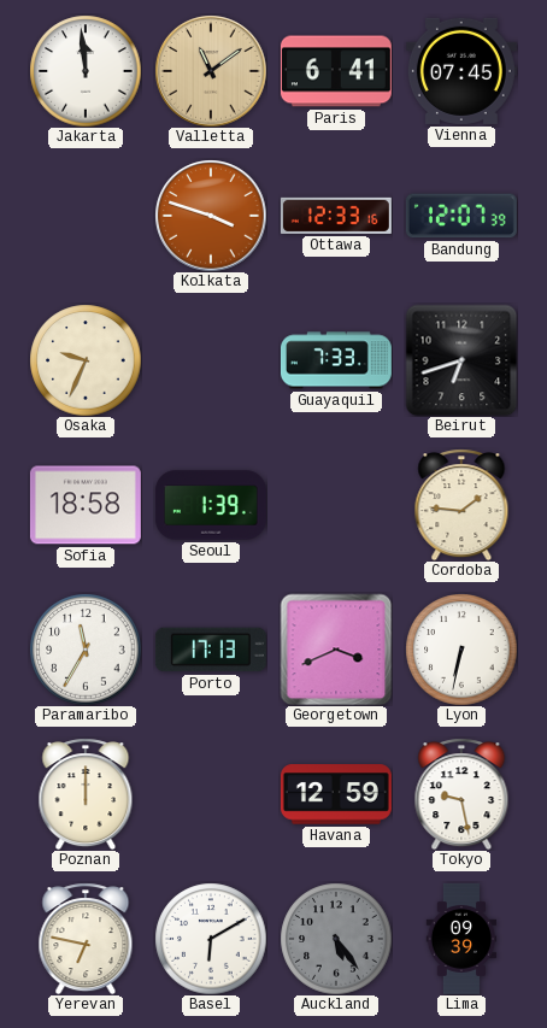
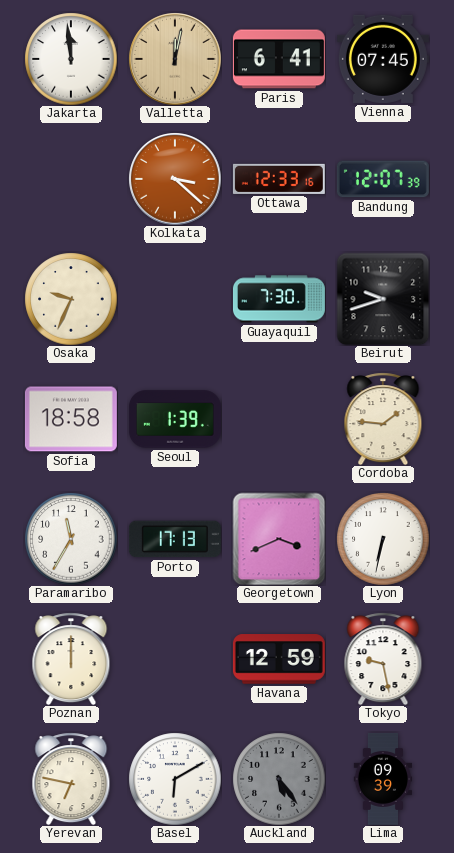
Valletta: 11:09 -> 12:02 (175, 59)
Kolkata: 3:48 -> 3:22 (175, 179)
Guayaquil: 7:33 -> 7:30 (279, 299)
Beirut: 6:42 -> 9:42 (383, 299)
